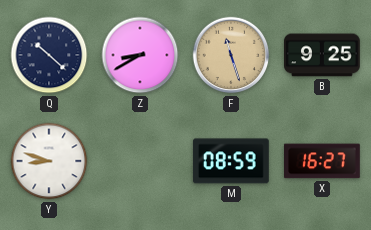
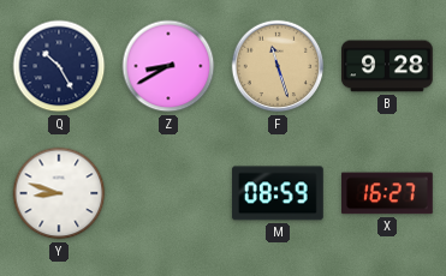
Q: 10:22 -> 10:25 (59, 66)
B: 9:25 -> 9:28 (388, 66)
